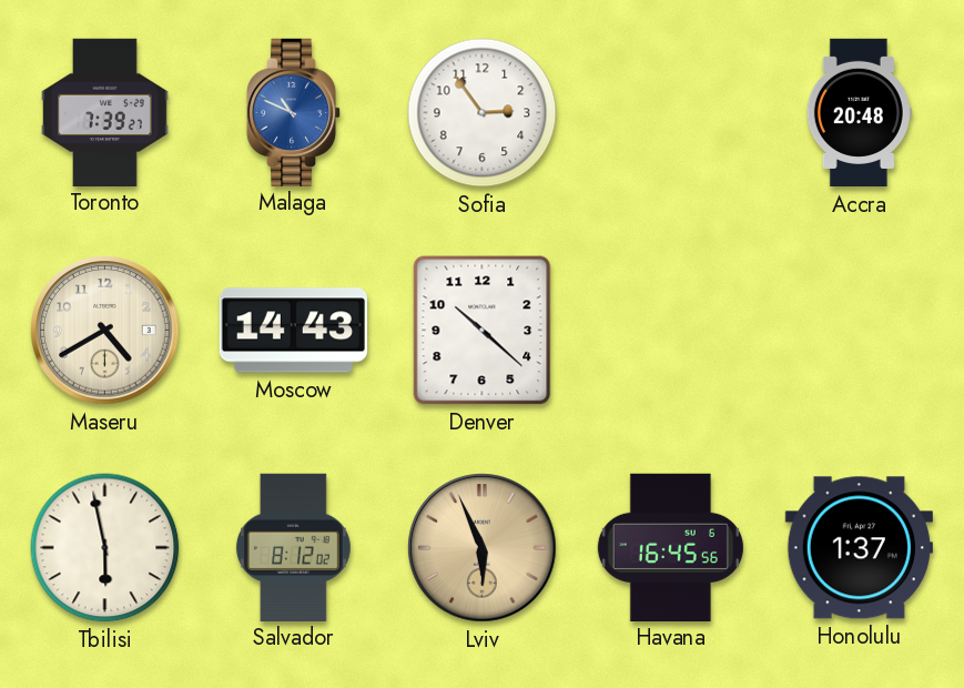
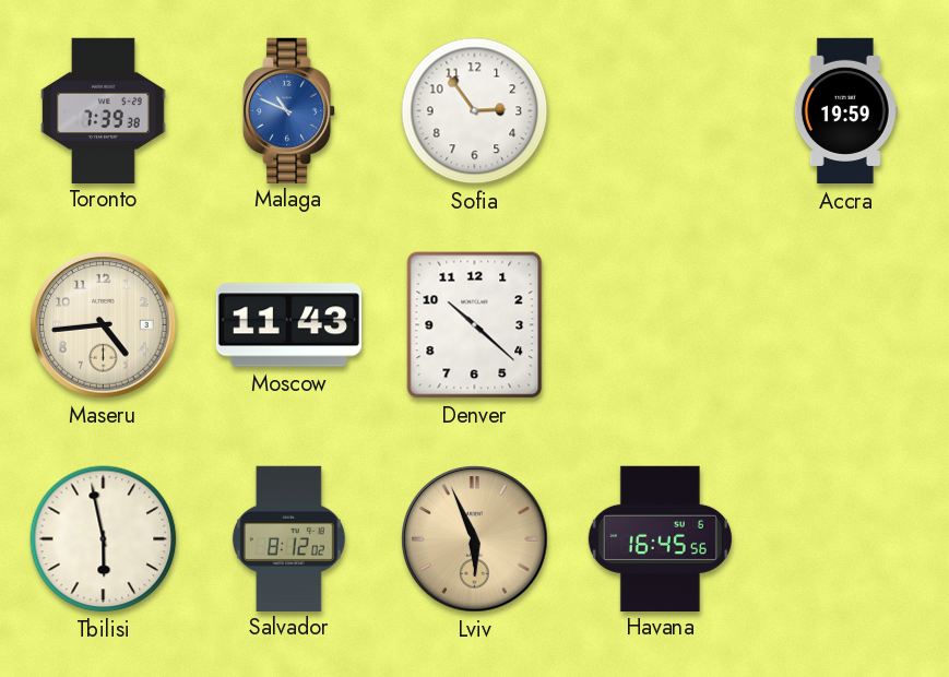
Toronto: 7:39:27 -> 7:39:38 (104, 110)
Accra: 20:48 -> 19:59 (845, 111)
Maseru: 4:40 -> 4:44 (104, 325)
Moscow: 14:43 -> 11:43 (288, 325)
Honolulu: 1:37 -> none (859, 548)
